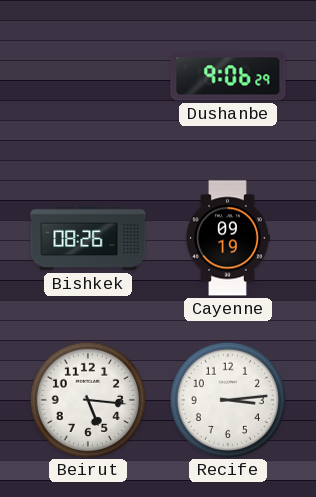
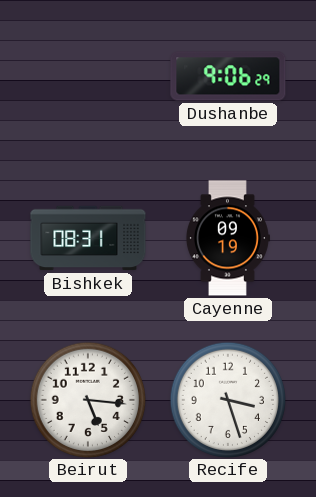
Bishkek: 08:26 -> 08:31 (88, 238)
Recife: 3:14 -> 3:27 (227, 399)
